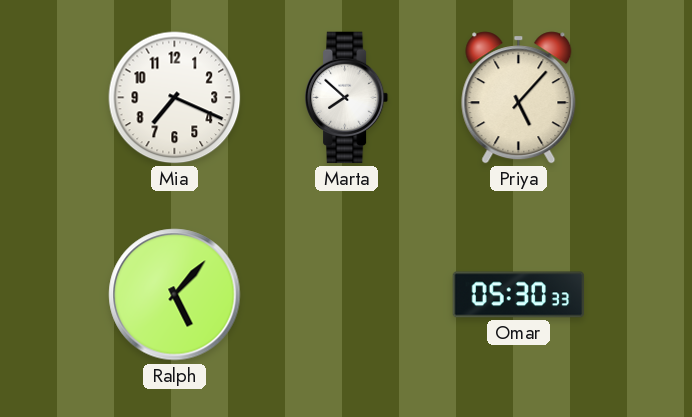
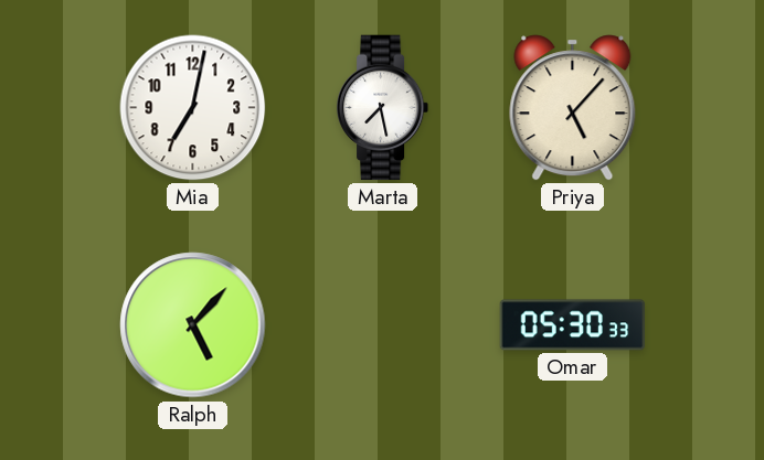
Mia: 7:19 -> 7:02 (193, 108)
Marta: 7:52 -> 7:28 (383, 108)
